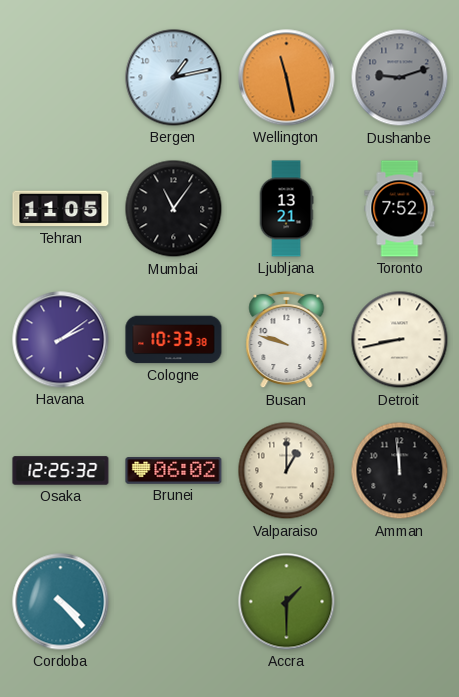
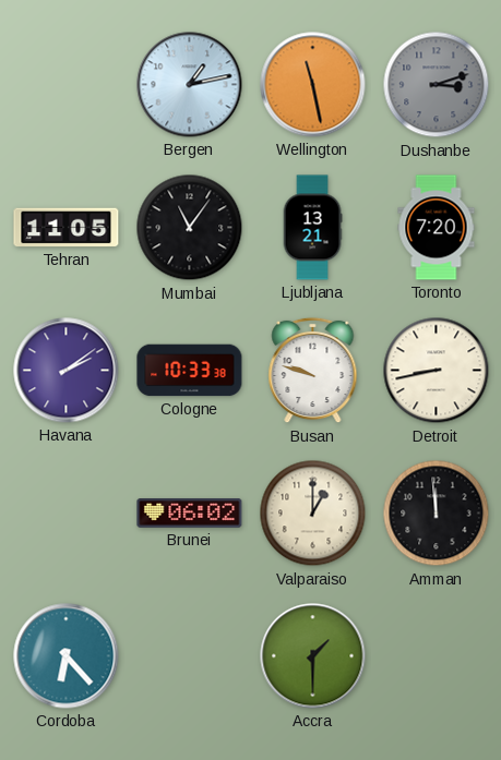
Dushanbe: 9:12 -> 3:12 (437, 85)
Toronto: 7:52 -> 7:20 (437, 228)
Osaka: 12:25 -> none (61, 471)
Cordoba: 4:23 -> 6:23 (67, 656)
